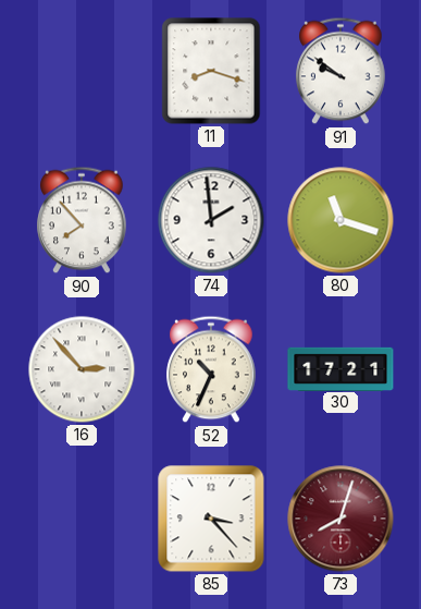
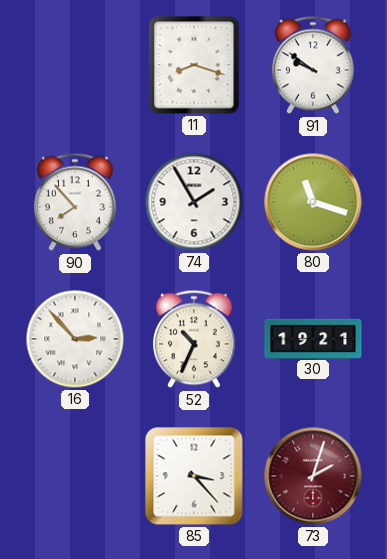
74: 1:59 -> 1:55 (194, 202)
30: 17:21 -> 19:21 (313, 338)
73: 8:03 -> 2:03 (313, 476)
